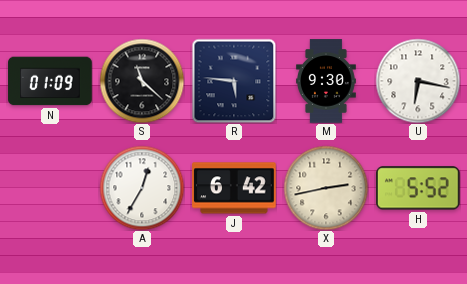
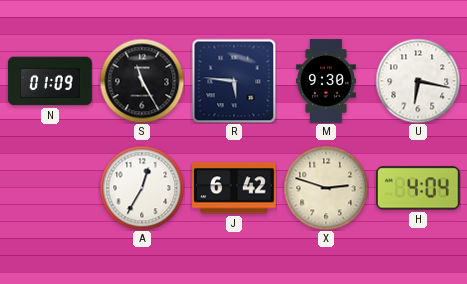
S: 11:22 -> 11:25 (142, 81)
X: 2:43 -> 2:48 (326, 188)
H: 5:52 -> 4:04 (419, 188)
